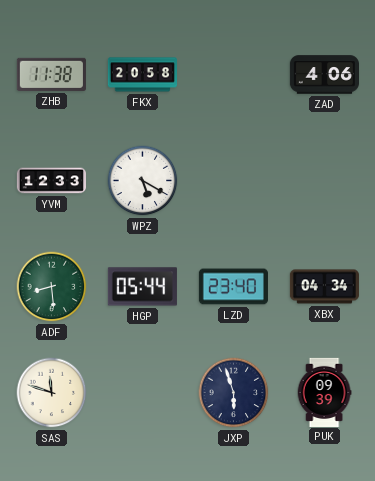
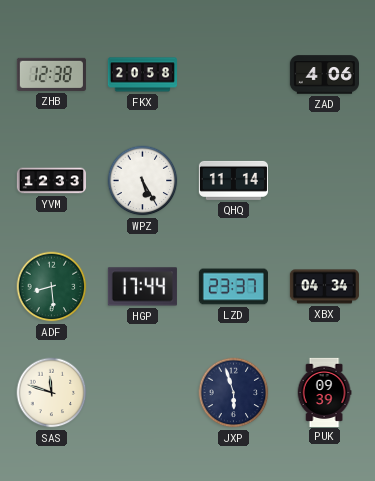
ZHB: 11:38 -> 12:38 (51, 74)
WPZ: 5:20 -> 5:25 (143, 181)
QHQ: none -> 11:14 (233, 180)
HGP: 05:44 -> 17:44 (142, 287)
LZD: 23:40 -> 23:37 (233, 287)
